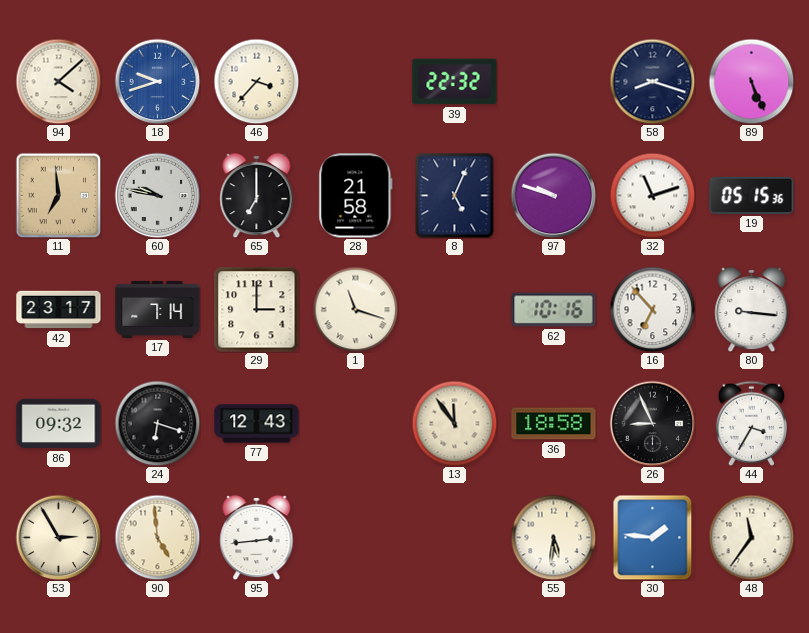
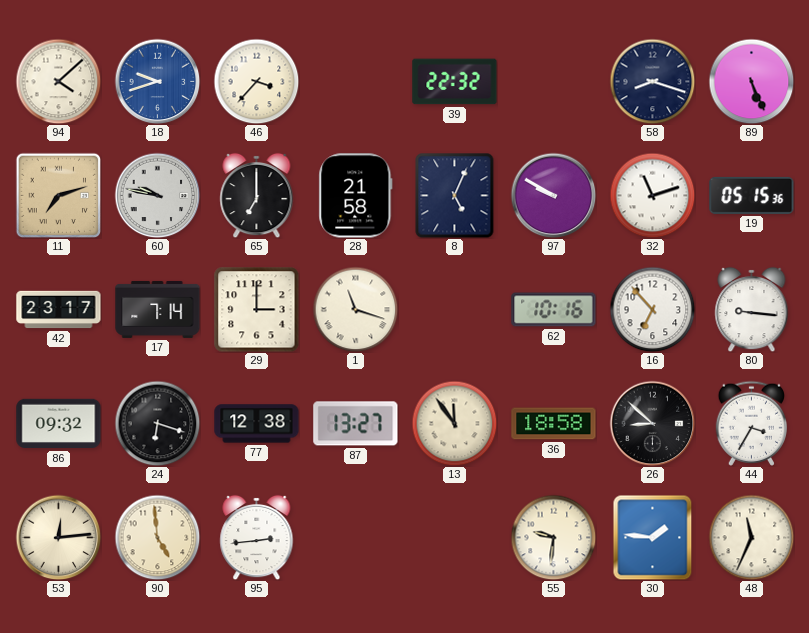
11: 6:59 -> 7:12 (58, 195)
97: 9:48 -> 9:50 (553, 195)
77: 12:43 -> 12:38 (257, 424)
87: none -> 13:27 (356, 424)
26: 8:56 -> 8:52 (652, 423)
53: 2:55 -> 12:14 (58, 537)
55: 5:31 -> 9:31 (553, 537)
48: 11:36 -> 11:34 (751, 537)
